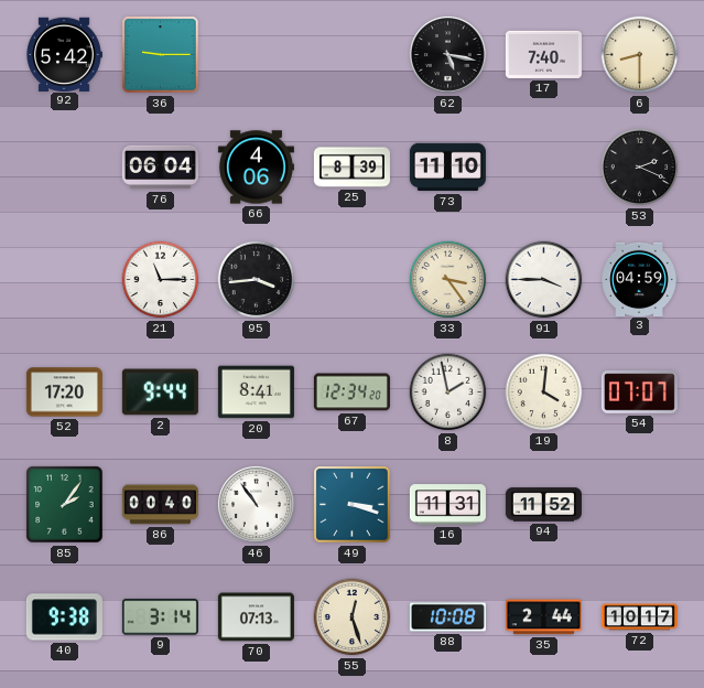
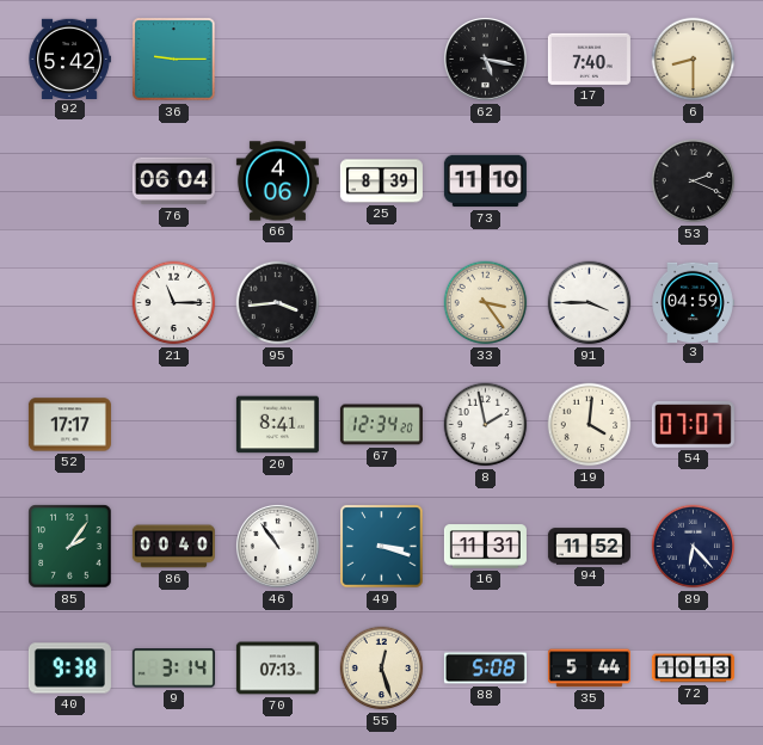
52: 17:20 -> 17:17 (69, 425)
2: 9:44 -> none (160, 393)
89: none -> 6:23 (694, 547)
88: 10:08 -> 5:08 (485, 669)
35: 2:44 -> 5:44 (589, 669)
72: 10:17 -> 10:13 (693, 669)
